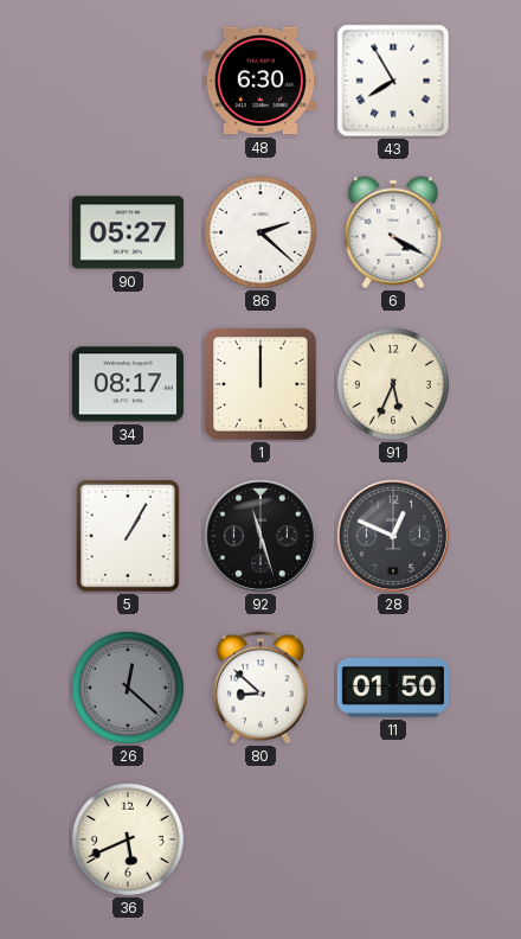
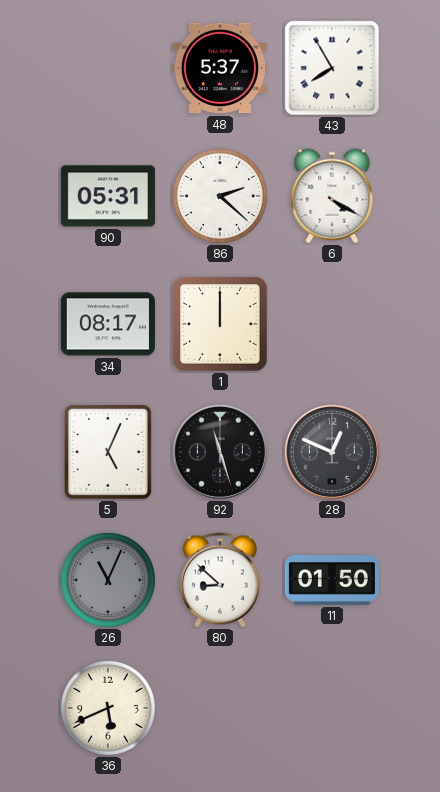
48: 6:30 -> 5:37 (220, 68)
90: 05:27 -> 05:31 (108, 196)
91: 5:34 -> none (393, 384)
5: 1:05 -> 5:04 (108, 452)
26: 12:22 -> 11:04 (108, 580)
